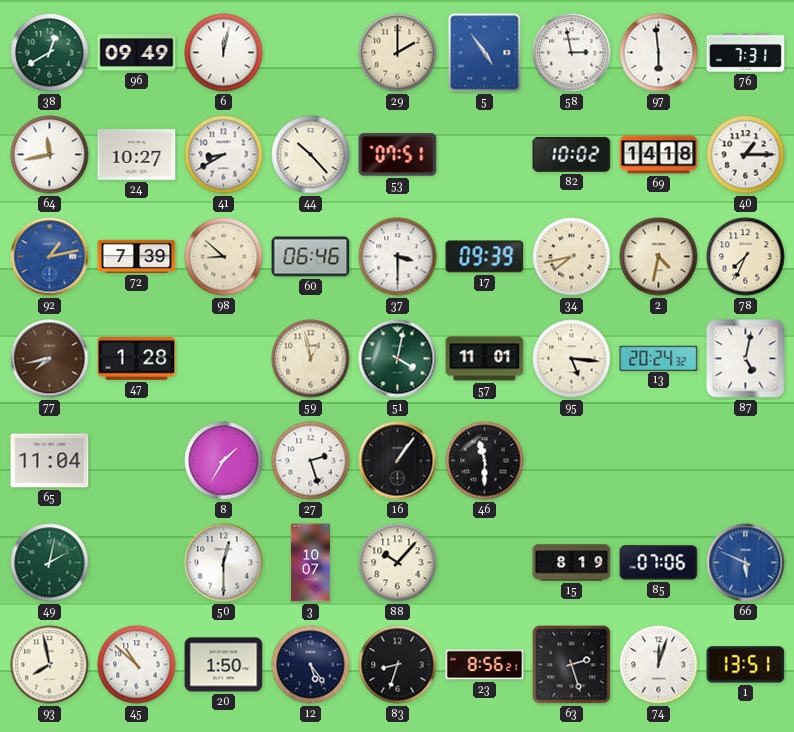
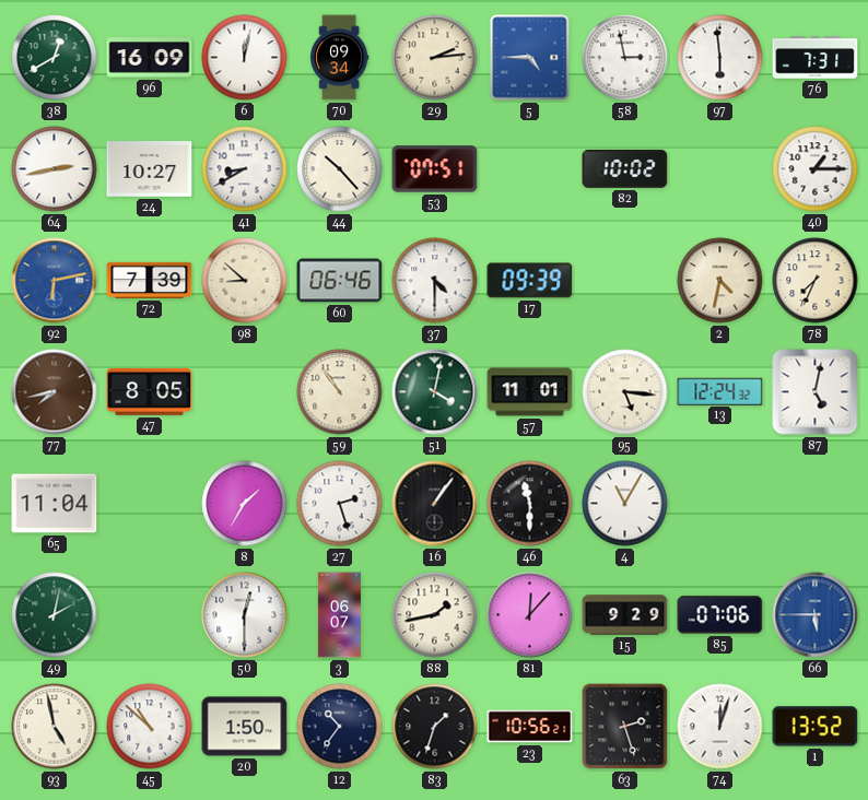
96: 09:49 -> 16:09 (150, 58)
70: none -> 09:34 (340, 58)
29: 2:00 -> 2:14 (435, 58)
5: 4:54 -> 4:45 (530, 58)
64: 11:43 -> 2:43 (55, 169)
69: 14:18 -> none (659, 155)
92: 1:13 -> 6:13 (55, 281)
37: 3:30 -> 4:30 (435, 281)
34: 7:43 -> none (572, 257)
47: 1:28 -> 8:05 (150, 391)
59: 12:58 -> 10:54 (340, 392)
13: 20:24 -> 12:24 (720, 391)
4: none -> 11:05 (625, 504)
3: 10:07 -> 06:07 (339, 615)
88: 10:07 -> 1:43 (435, 615)
81: none -> 12:07 (530, 615)
15: 8:19 -> 9:29 (625, 615)
66: 5:49 -> 5:45 (816, 615)
93: 7:58 -> 4:58 (55, 727)
12: 5:24 -> 10:36 (340, 727)
83: 8:33 -> 1:33 (435, 727)
23: 8:56 -> 10:56 (530, 727)
1: 13:51 -> 13:52 (816, 727)
